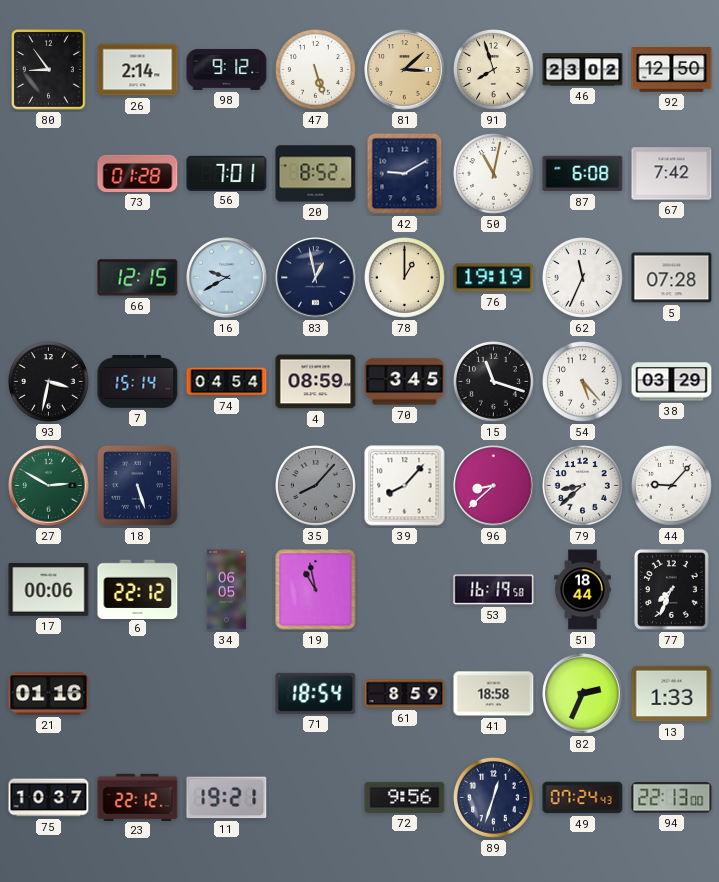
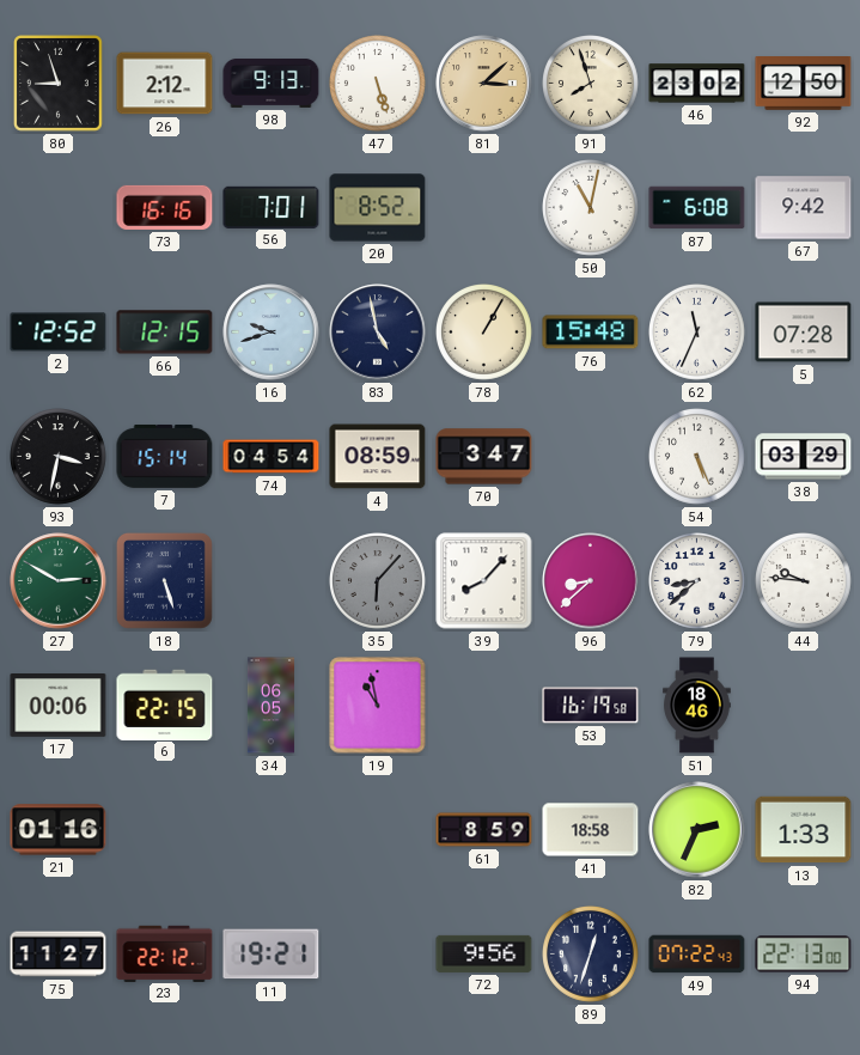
80: 8:54 -> 8:57 (59, 84)
26: 2:14 -> 2:12 (165, 84)
98: 9:12 -> 9:13 (272, 83)
73: 01:28 -> 16:16 (165, 207)
42: 9:10 -> none (405, 174)
67: 7:42 -> 9:42 (804, 208)
2: none -> 12:52 (59, 333)
16: 9:40 -> 9:42 (272, 333)
83: 12:58 -> 4:58 (378, 333)
78: 1:00 -> 1:05 (484, 333)
76: 19:19 -> 15:48 (591, 333)
70: 3:45 -> 3:47 (484, 457)
15: 11:18 -> none (494, 382)
54: 5:23 -> 5:26 (697, 457)
35: 8:07 -> 6:07 (378, 581)
44: 9:07 -> 9:46 (804, 581)
6: 22:12 -> 22:15 (165, 705)
51: 18:44 -> 18:46 (697, 706)
77: 7:34 -> none (672, 590)
71: 18:54 -> none (316, 693)
75: 10:37 -> 11:27 (59, 955)
49: 07:24 -> 07:22 (697, 955)
